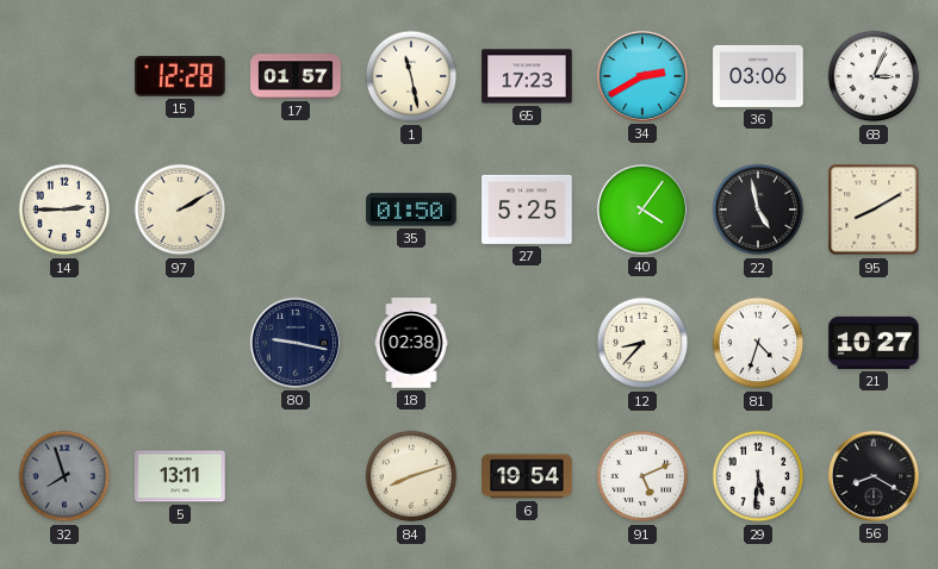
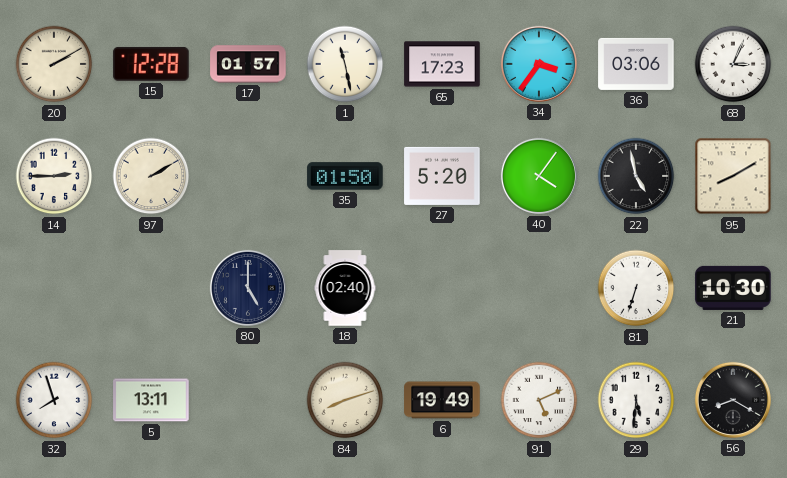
20: none -> 2:10 (54, 64)
34: 2:40 -> 3:36 (539, 64)
27: 5:25 -> 5:20 (442, 176)
80: 9:17 -> 5:00 (248, 288)
18: 02:38 -> 02:40 (345, 288)
12: 8:37 -> none (642, 343)
81: 4:33 -> 6:33 (636, 288)
21: 10:27 -> 10:30 (733, 288)
32 dial: grey -> white (54, 400)
6: 19:54 -> 19:49 (442, 400)
